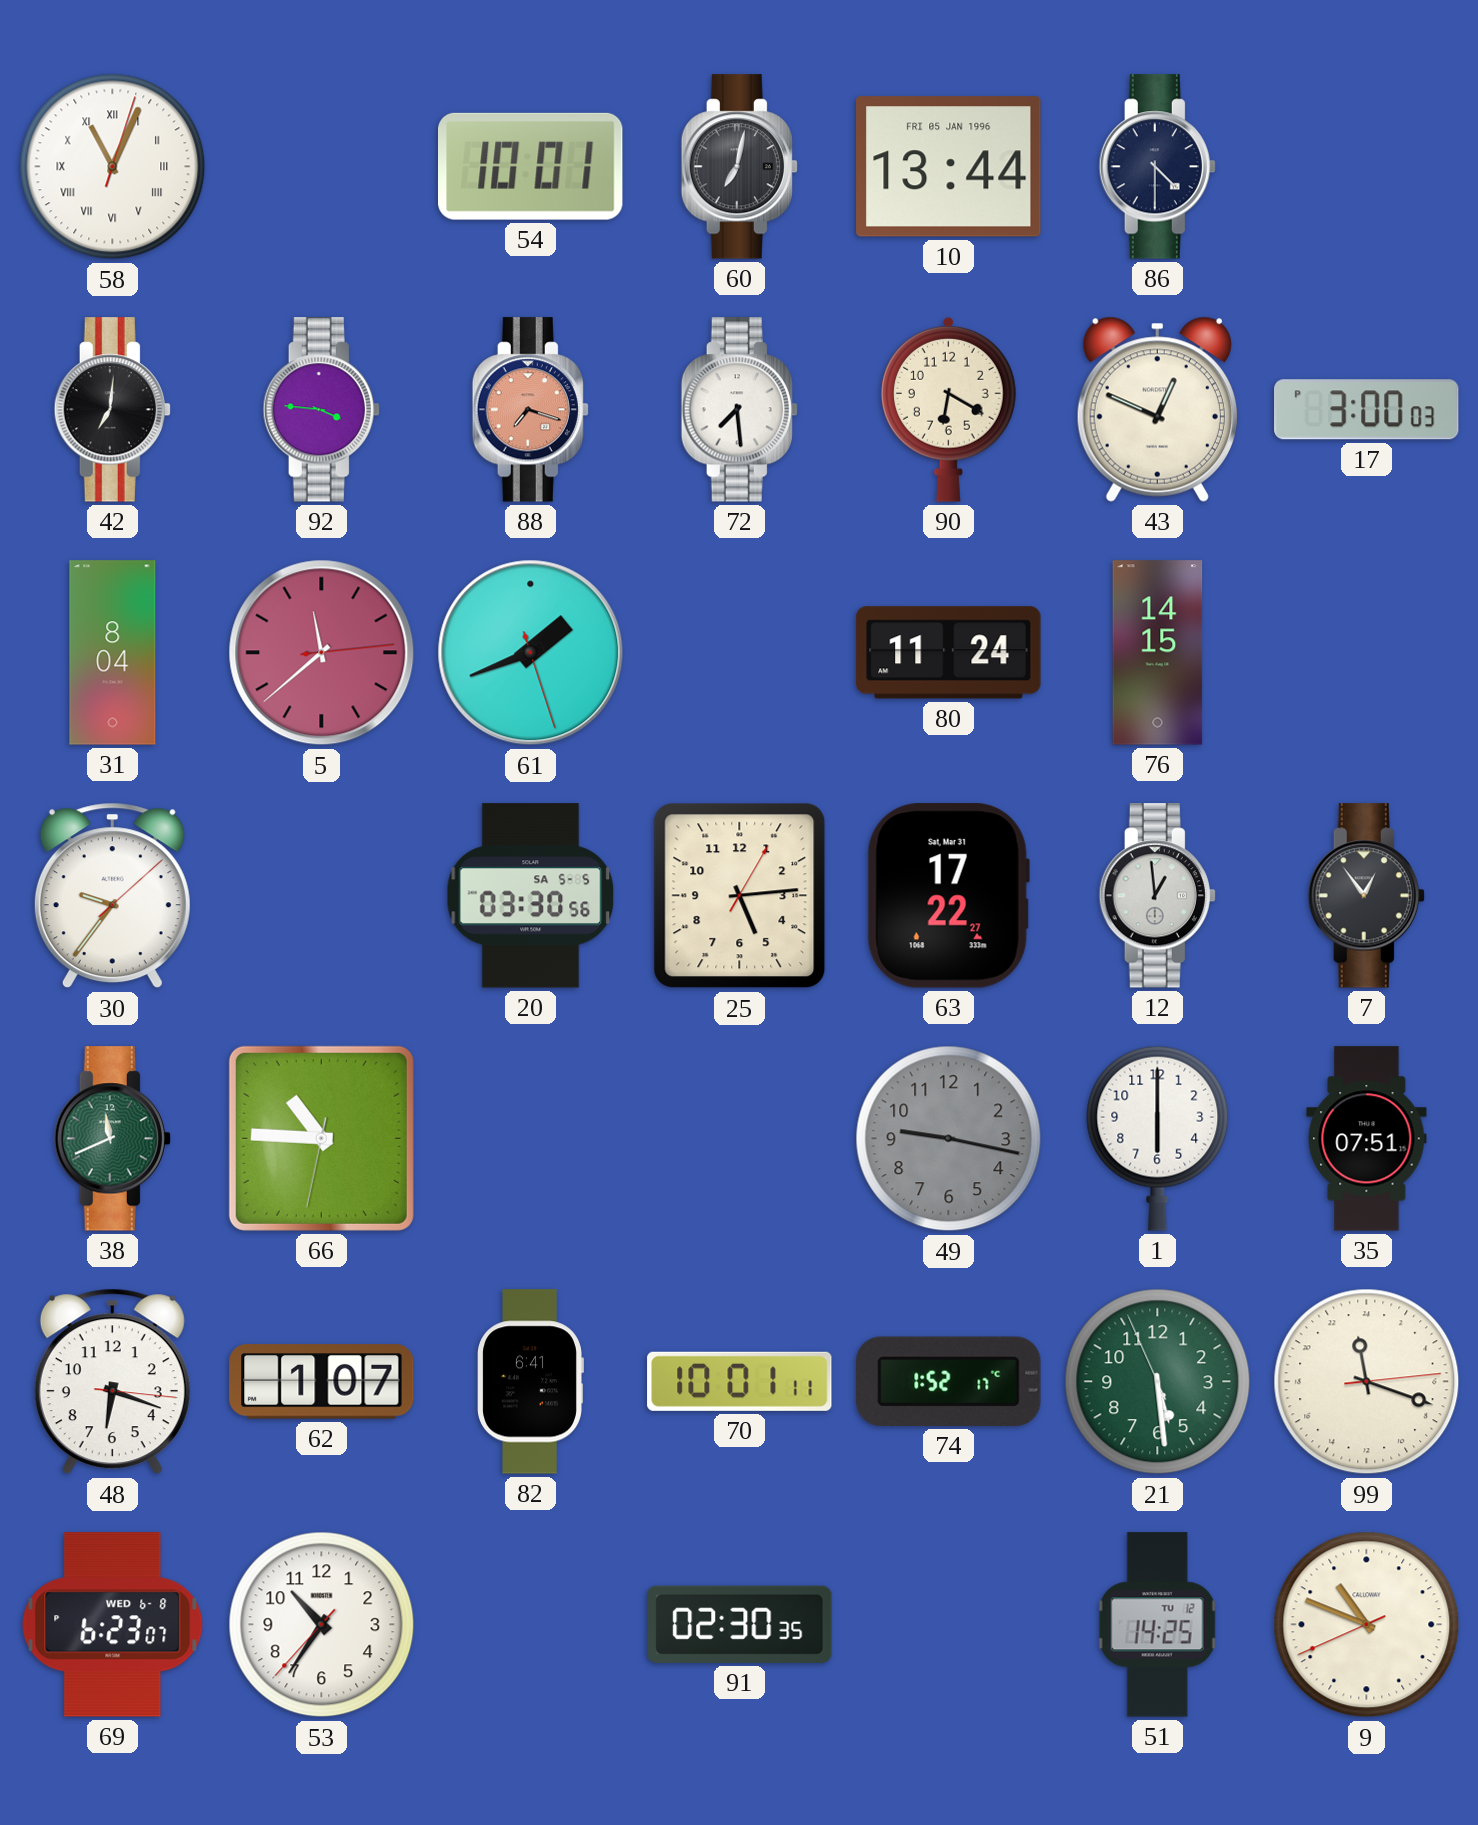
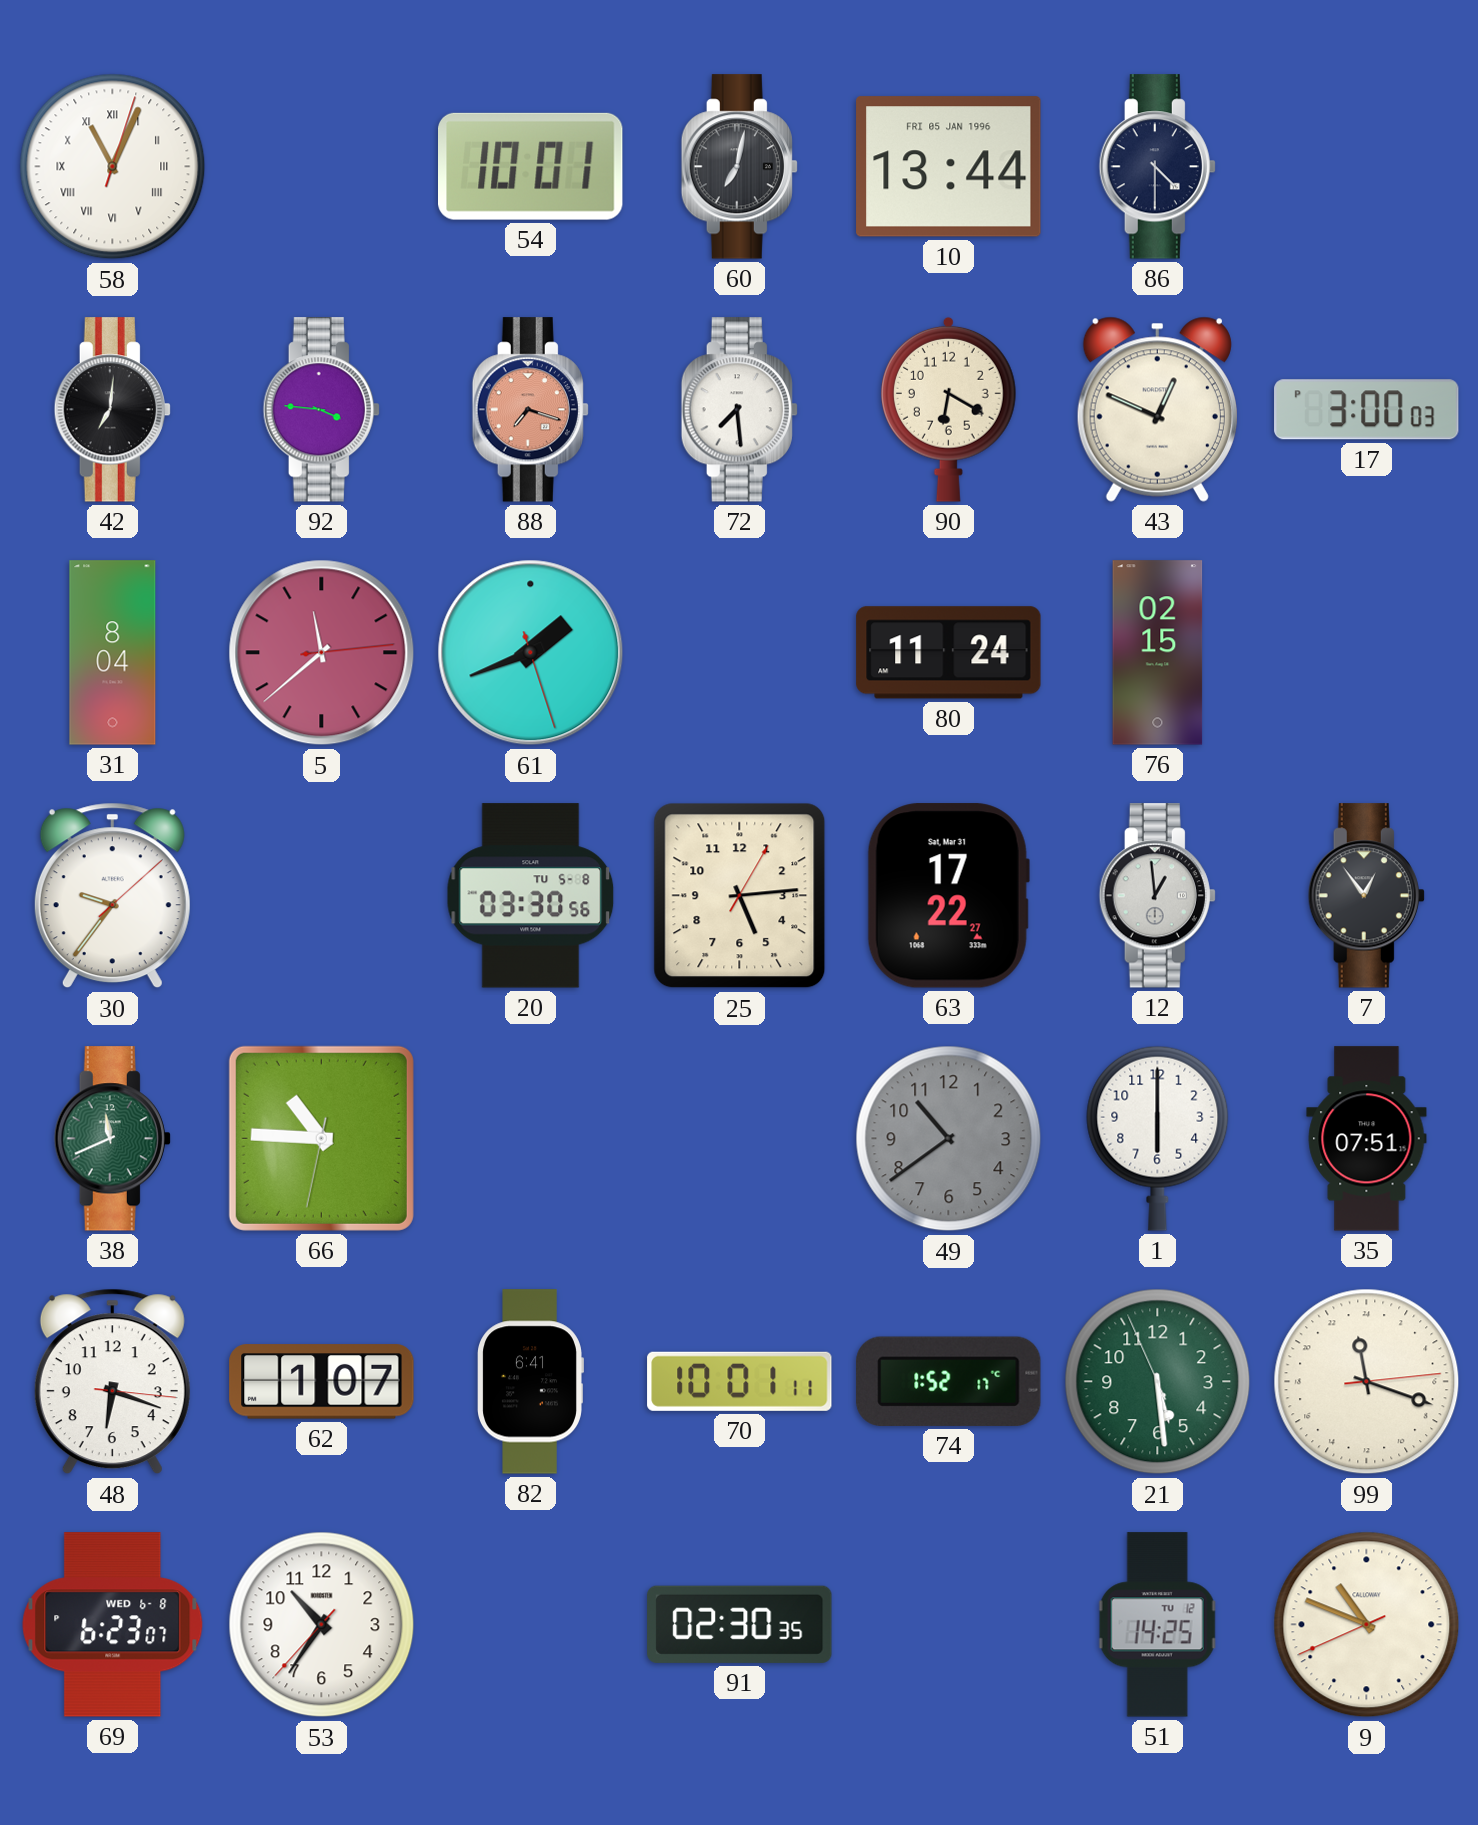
76: 14:15 -> 02:15 (1158, 653)
20 date: SA 5-5 -> TU 5-8 (531, 896)
49: 9:17 -> 10:39 (949, 1139)
